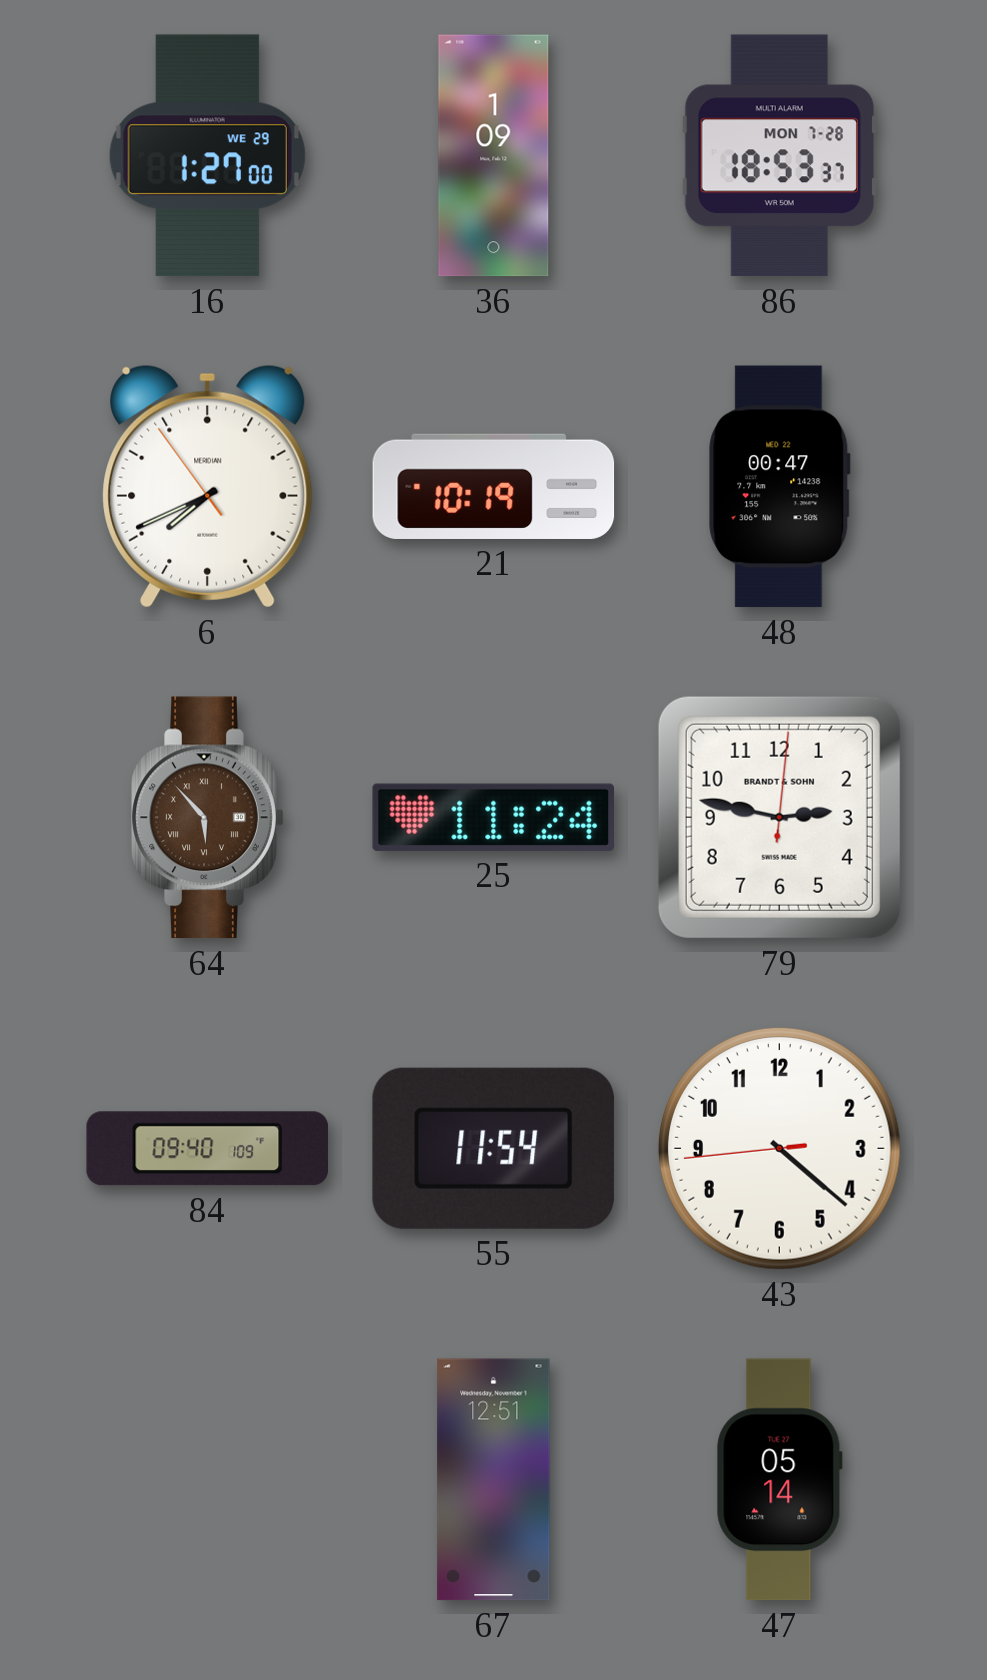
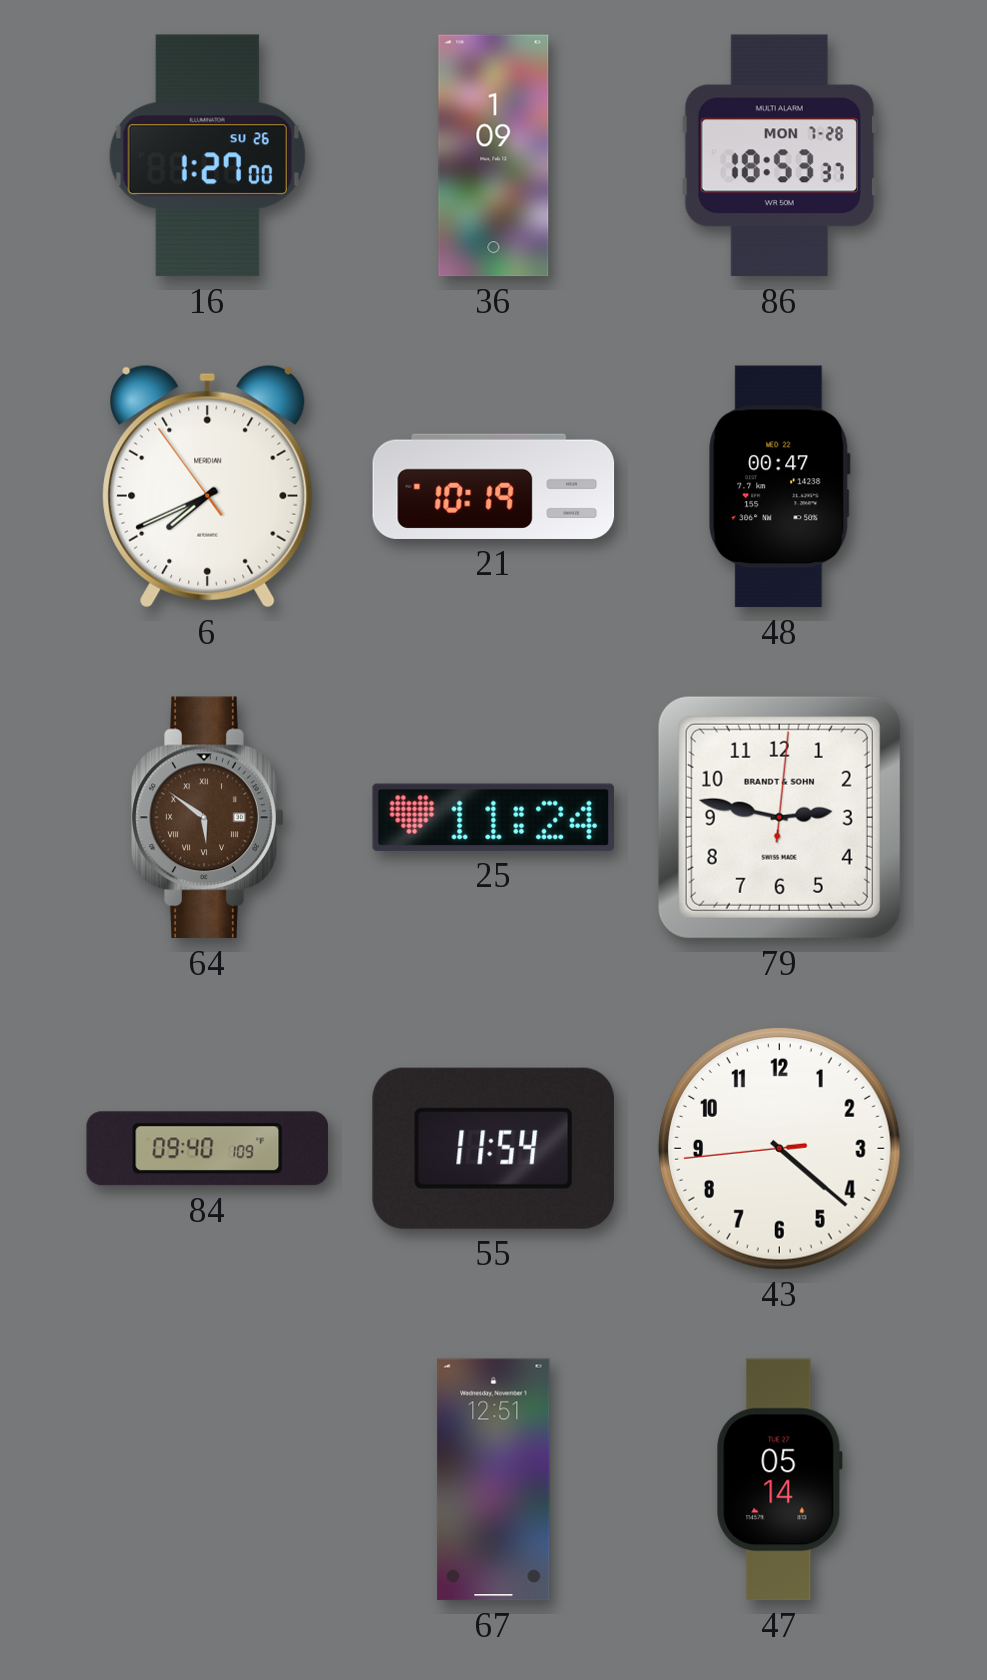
16 date: WE 29 -> SU 26 (207, 156)
64: 5:53 -> 5:51 (208, 818)
